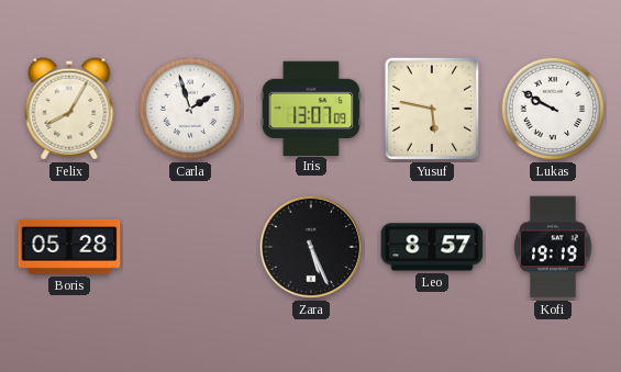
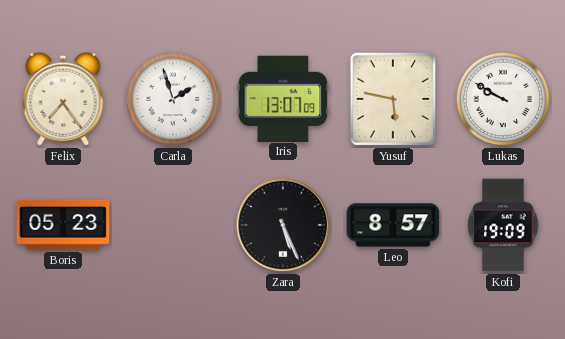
Felix: 8:05 -> 7:24 (63, 99)
Boris: 05:28 -> 05:23 (63, 225)
Kofi: 19:19 -> 19:09 (503, 225)
